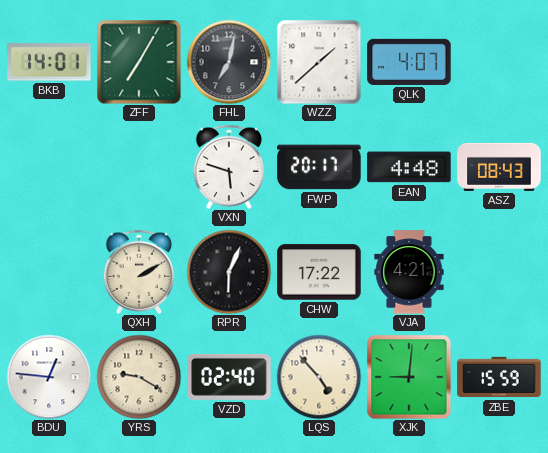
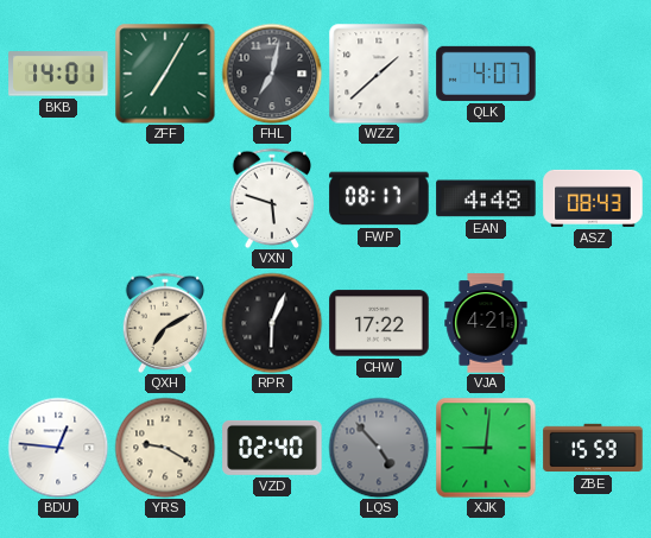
FWP: 20:17 -> 08:17 (379, 198)
QXH: 2:10 -> 7:10 (165, 322)
LQS dial: cream -> grey (379, 448)
